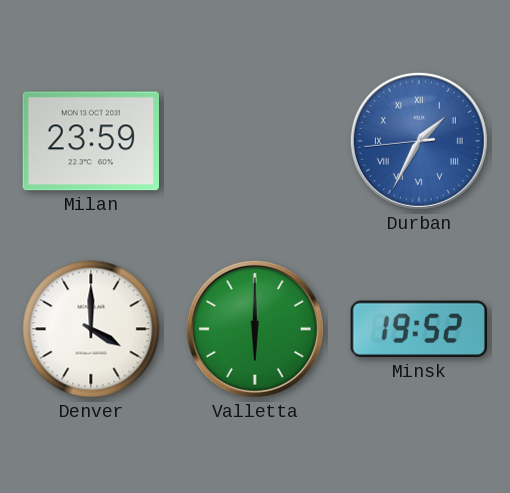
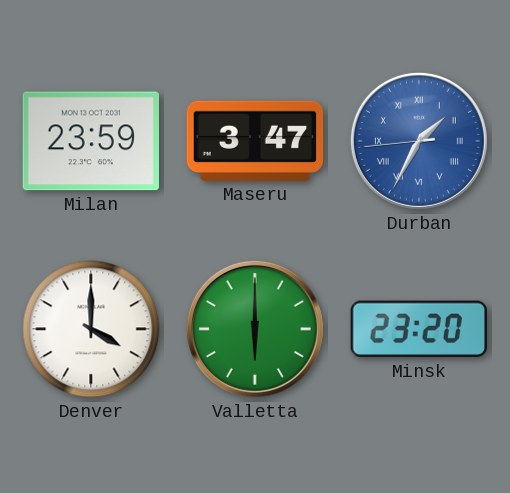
Maseru: none -> 3:47 (255, 141)
Minsk: 19:52 -> 23:20 (418, 329)
